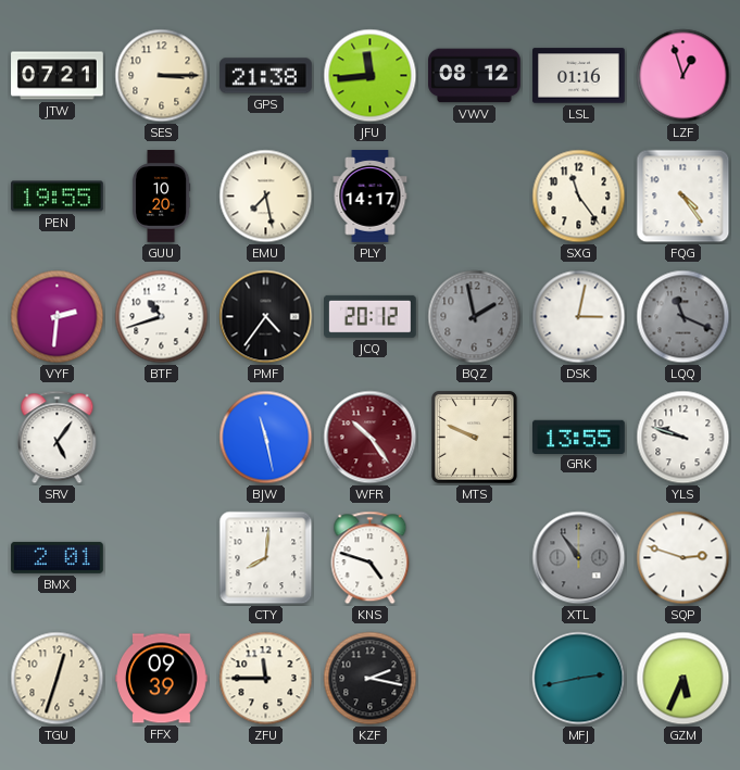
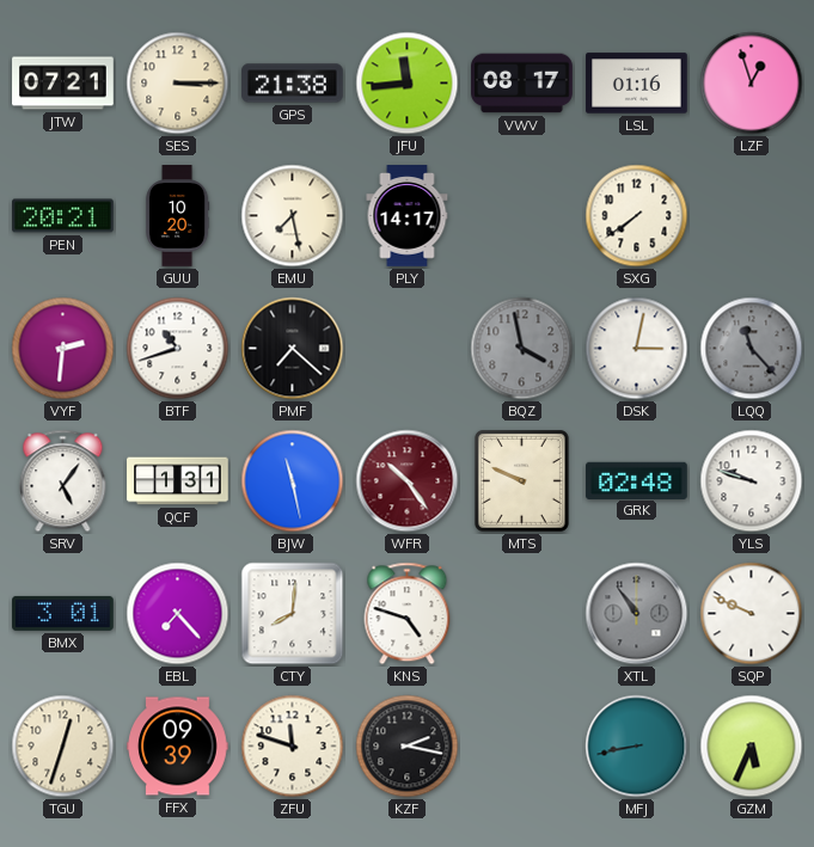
VWV: 08:12 -> 08:17 (522, 84)
PEN: 19:55 -> 20:21 (63, 216)
SXG: 11:24 -> 7:39 (637, 216)
FQG: 4:24 -> none (683, 197)
PMF: 4:36 -> 7:22 (293, 349)
JCQ: 20:12 -> none (371, 316)
BQZ: 1:58 -> 3:58 (522, 349)
LQQ: 11:19 -> 11:23 (752, 349)
QCF: none -> 1:31 (178, 481)
GRK: 13:55 -> 02:48 (637, 480)
BMX: 2:01 -> 3:01 (63, 613)
EBL: none -> 7:23 (178, 614)
SQP: 2:48 -> 9:49 (752, 614)
ZFU: 11:45 -> 11:48 (293, 747)
MFJ: 2:43 -> 8:43 (637, 747)
